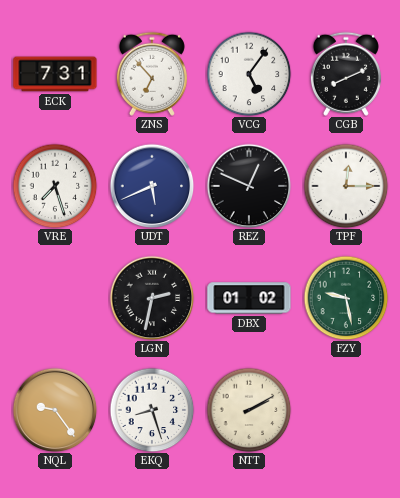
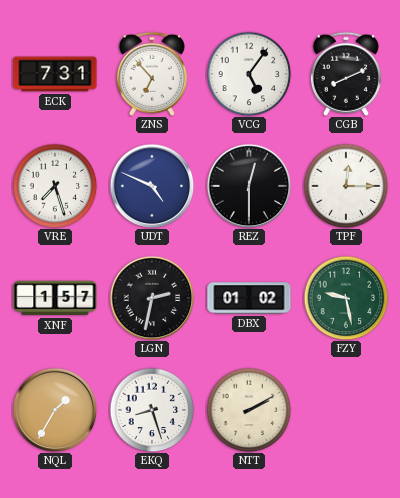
UDT: 5:41 -> 4:49 (152, 186)
REZ: 12:49 -> 12:30 (249, 186)
XNF: none -> 1:57 (55, 298)
NQL: 9:24 -> 1:35 (55, 410)
